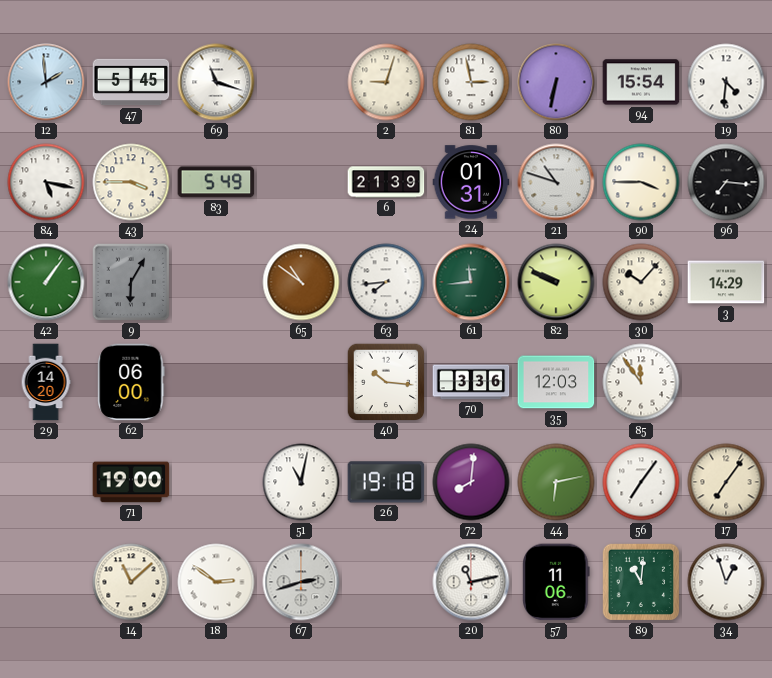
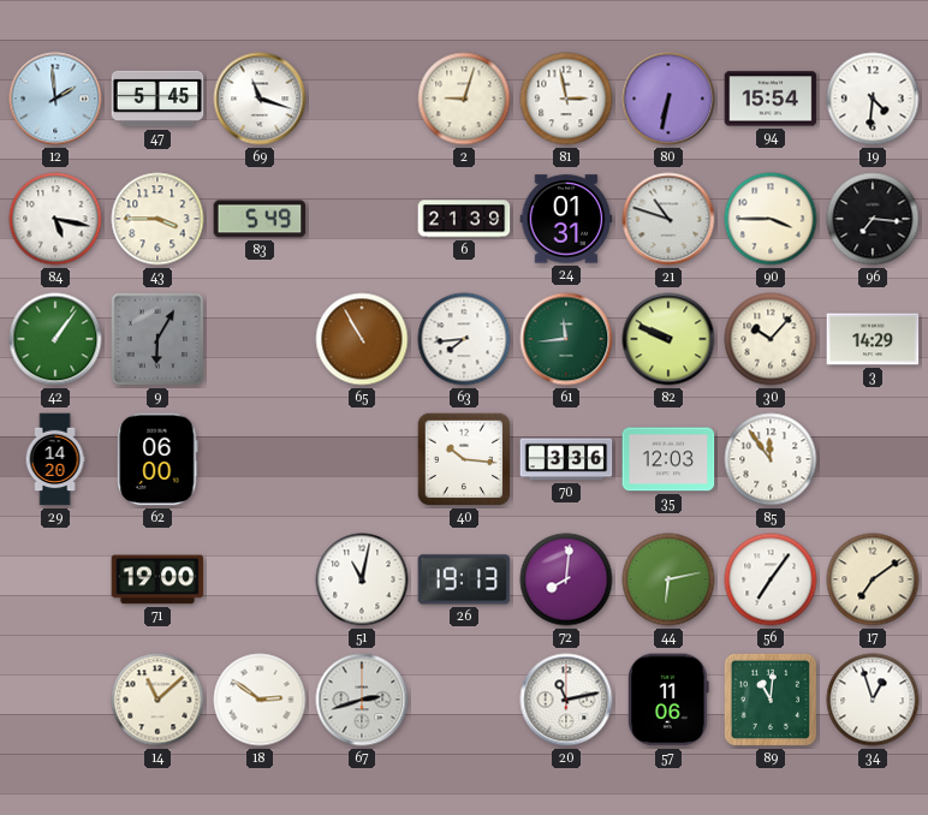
65: 10:51 -> 10:55 (362, 339)
26: 19:18 -> 19:13 (464, 579)
17: 7:06 -> 7:09 (873, 579)
